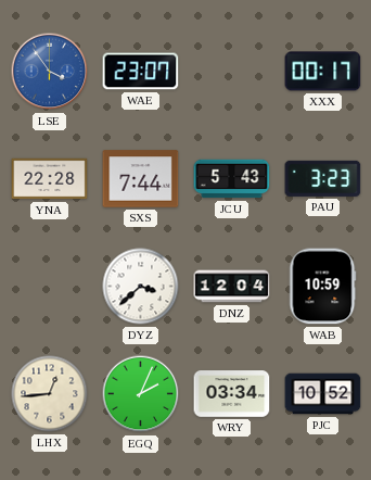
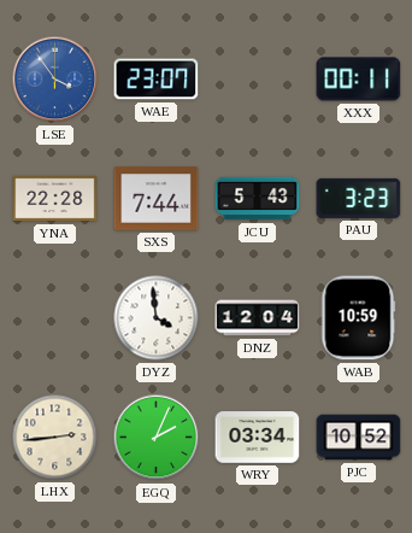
XXX: 00:17 -> 00:11 (359, 80)
DYZ: 3:38 -> 3:59 (157, 318)
LHX: 12:44 -> 2:44 (55, 438)
